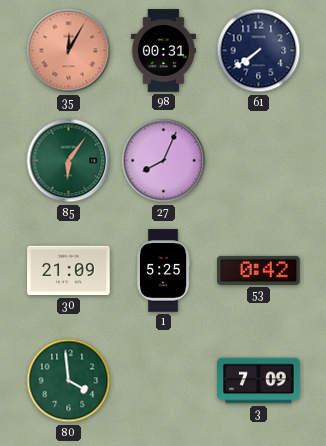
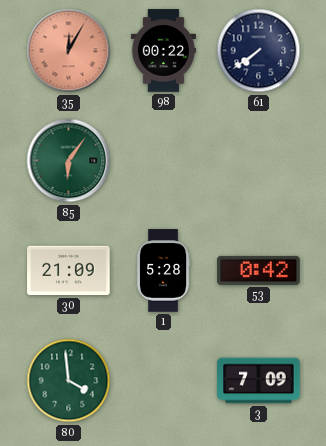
98: 00:31 -> 00:22 (163, 51)
27: 8:04 -> none (164, 161)
1: 5:25 -> 5:28 (163, 271)
